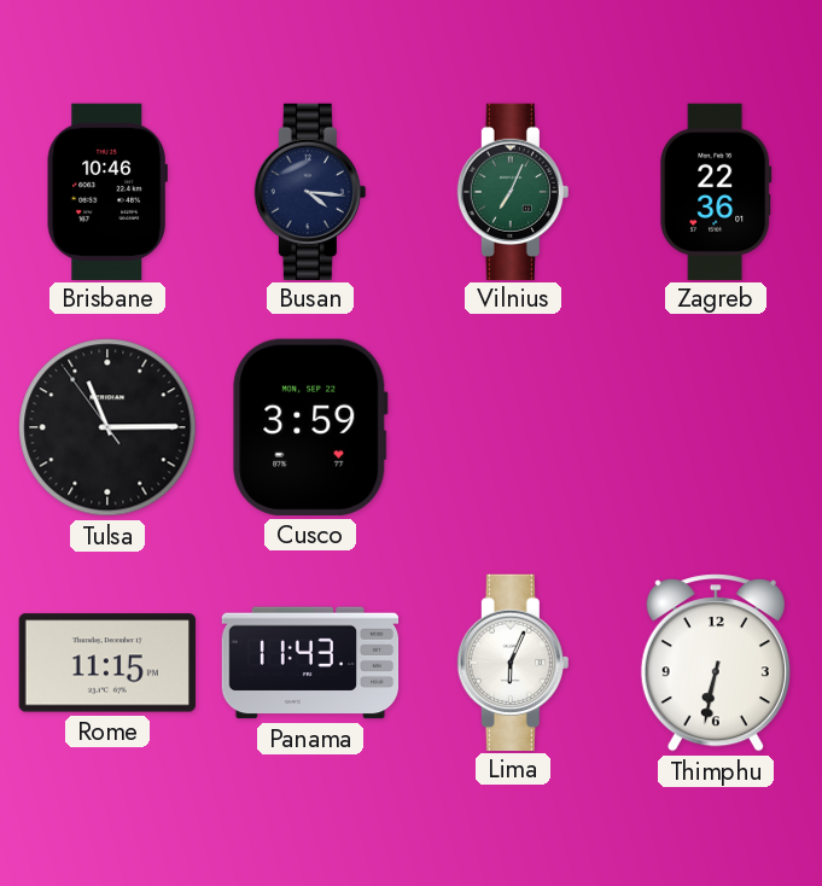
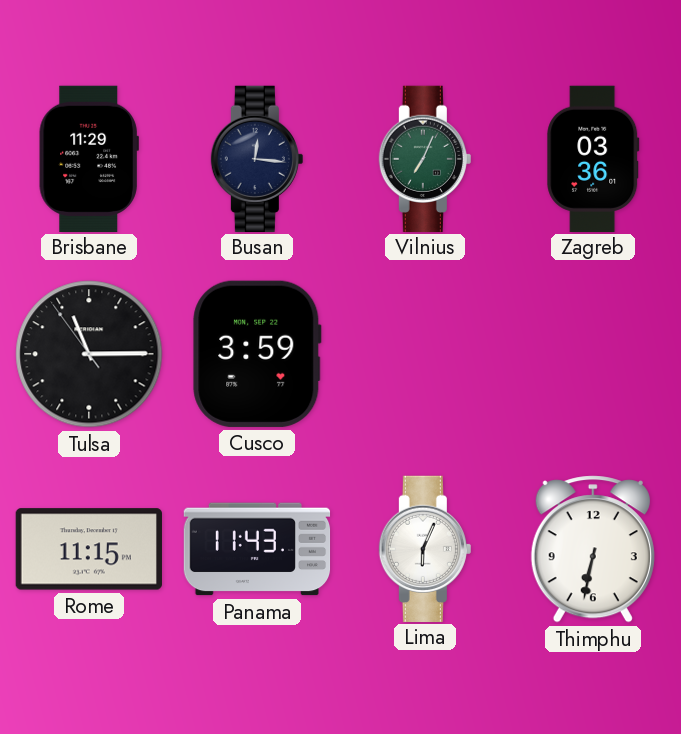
Brisbane: 10:46 -> 11:29 (89, 158)
Busan: 4:16 -> 12:16 (257, 158)
Zagreb: 22:36 -> 03:36 (593, 158)
